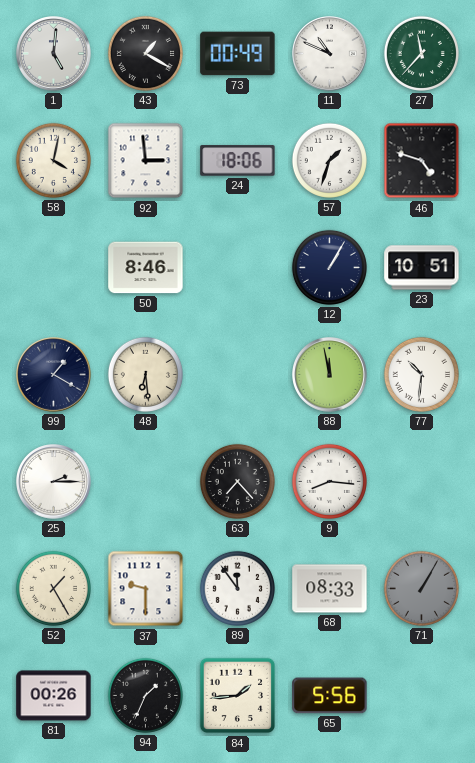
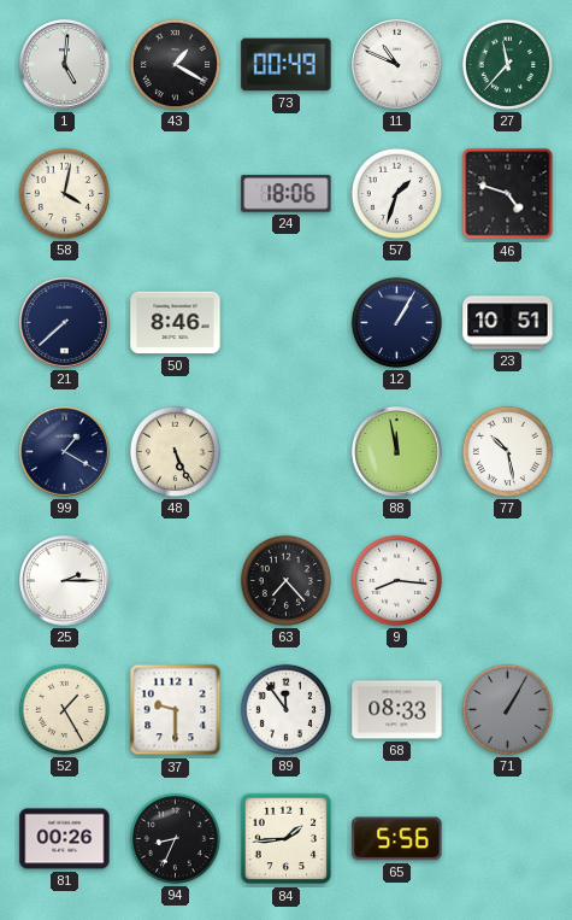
92: 2:59 -> none (146, 161)
21: none -> 7:38 (65, 323)
48: 6:29 -> 5:26 (175, 451)
77: 10:31 -> 10:28 (507, 451)
94: 1:34 -> 8:34 (175, 838)
